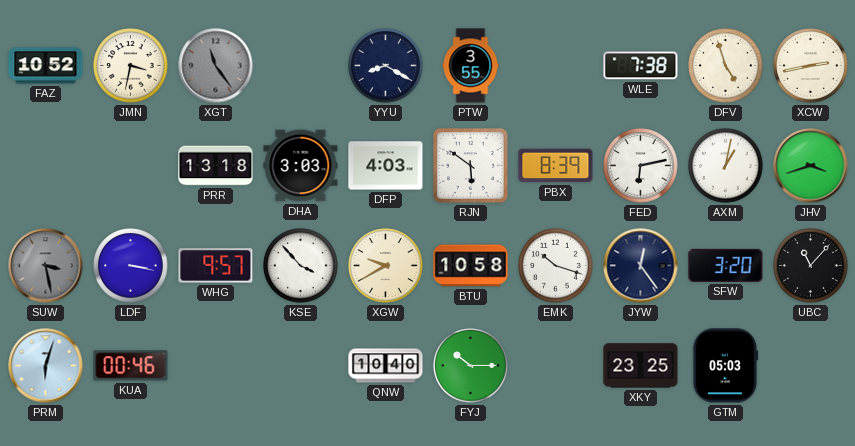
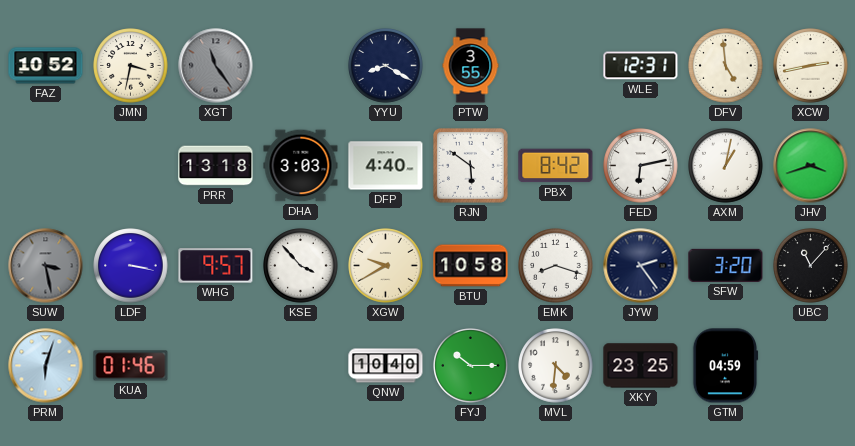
WLE: 7:38 -> 12:31 (641, 66)
DFV: 4:57 -> 4:59 (726, 66)
DFP: 4:03 -> 4:40 (386, 166)
PBX: 8:39 -> 8:42 (556, 166)
EMK: 10:18 -> 8:18 (556, 266)
JYW: 12:24 -> 2:24 (641, 266)
KUA: 00:46 -> 01:46 (131, 366)
MVL: none -> 4:31 (556, 366)
GTM: 05:03 -> 04:59 (725, 366)
